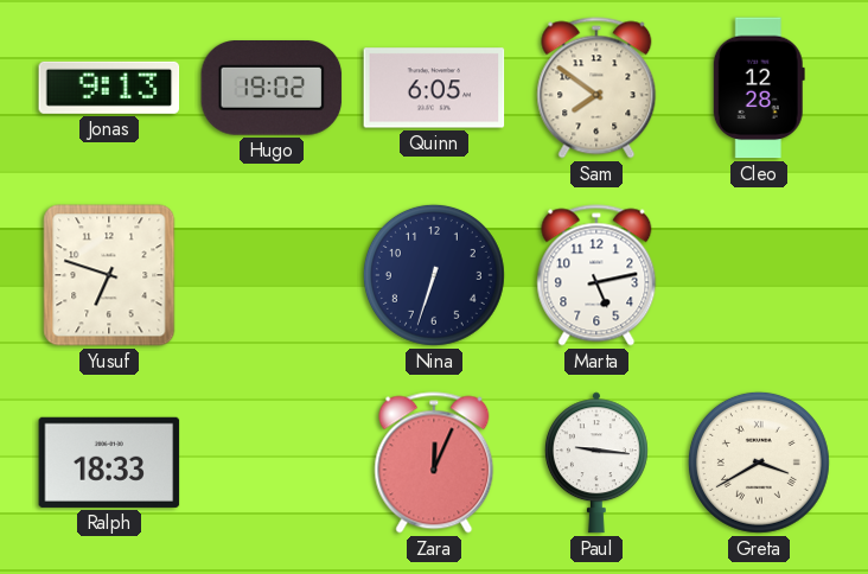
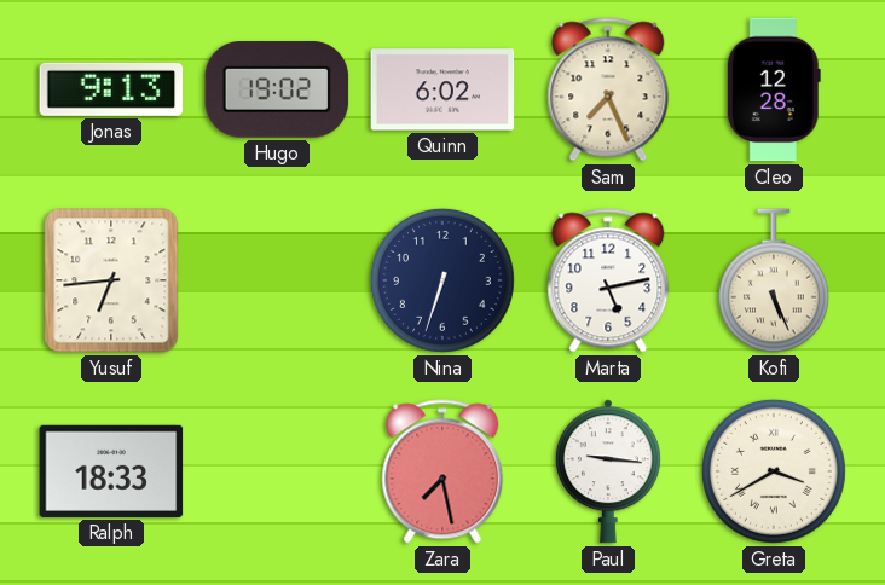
Quinn: 6:05 -> 6:02 (442, 89)
Sam: 7:51 -> 7:26 (608, 89)
Yusuf: 6:48 -> 6:44 (111, 280)
Kofi: none -> 5:26 (774, 280)
Zara: 12:04 -> 7:28 (442, 471)
